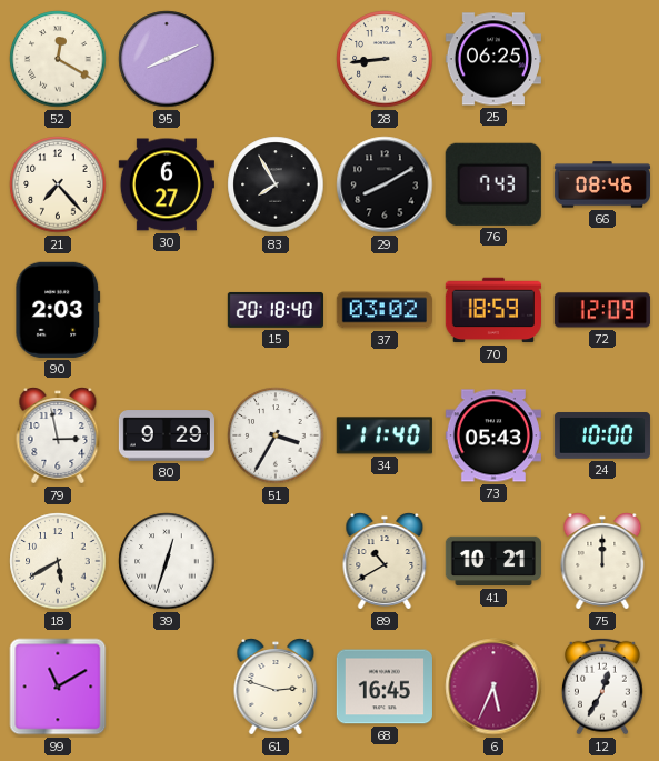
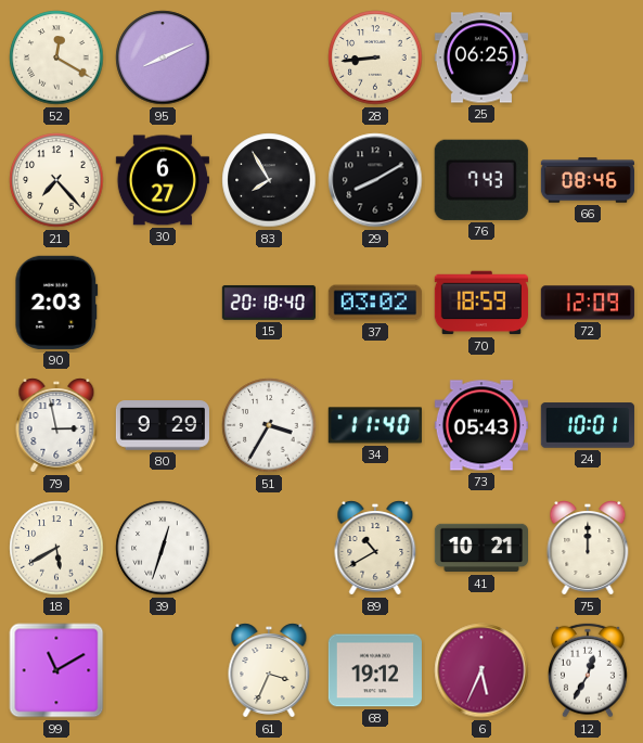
24: 10:00 -> 10:01 (587, 425)
61: 2:48 -> 3:34 (269, 670)
68: 16:45 -> 19:12 (375, 670)
